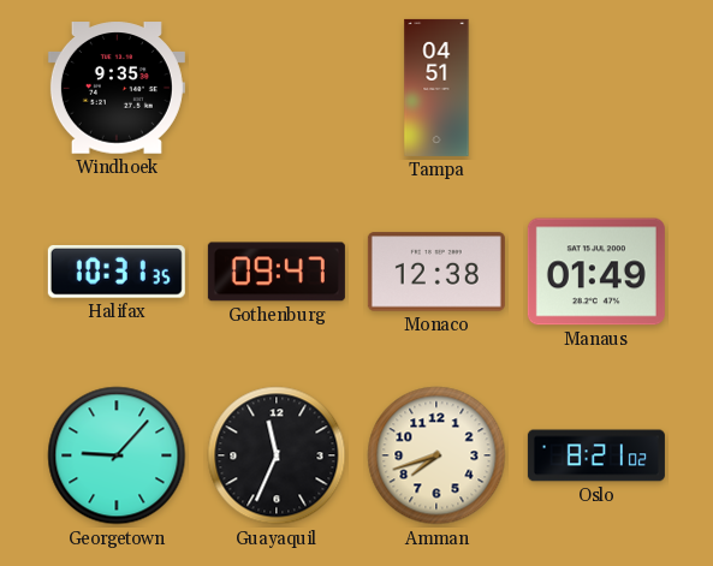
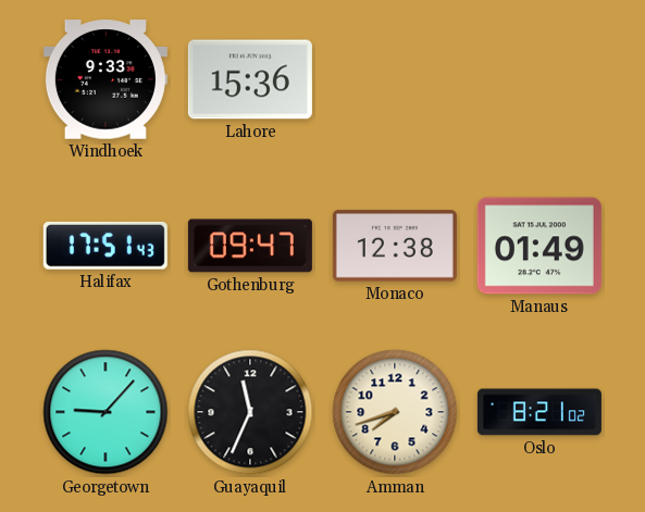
Windhoek: 9:35 -> 9:33 (106, 79)
Lahore: none -> 15:36 (250, 79)
Tampa: 04:51 -> none (436, 88)
Halifax: 10:31 -> 17:51 (106, 246)
